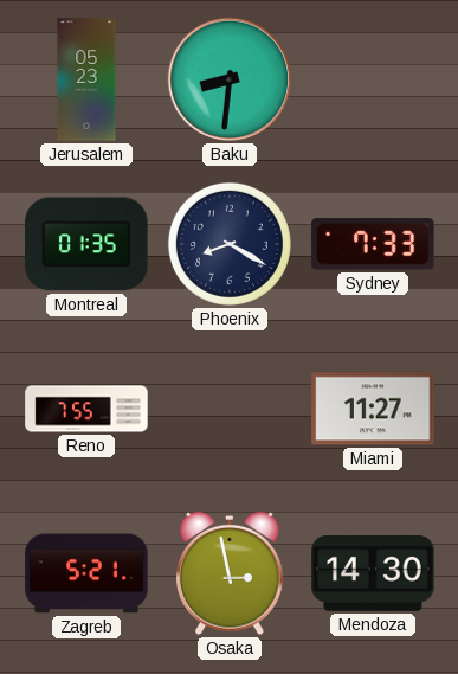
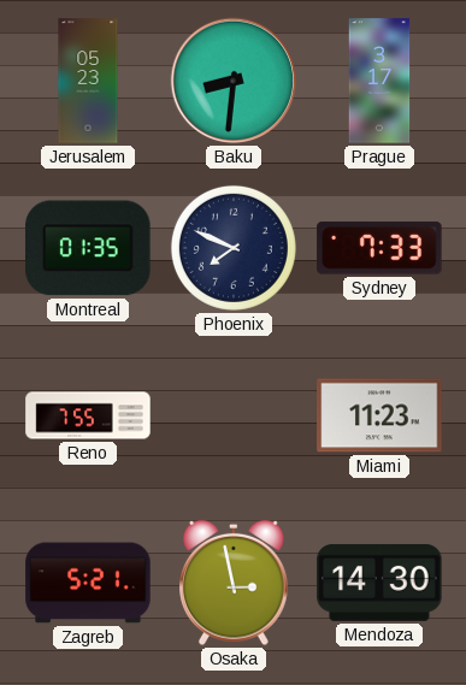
Prague: none -> 3:17 (379, 81)
Phoenix: 8:20 -> 7:49 (234, 248)
Miami: 11:27 -> 11:23 (379, 415)
